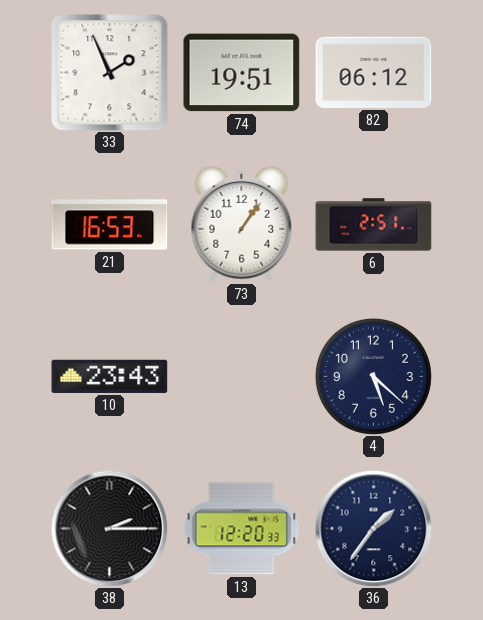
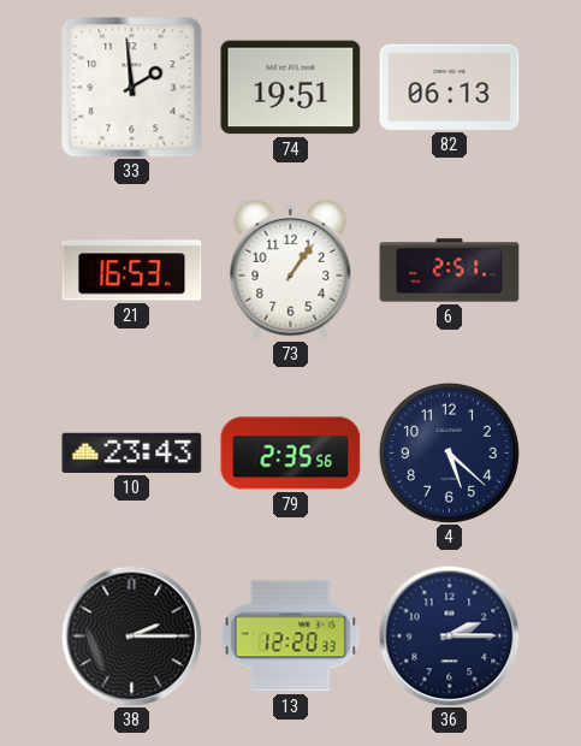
33: 1:56 -> 1:59 (132, 88)
82: 06:12 -> 06:13 (450, 87)
79: none -> 2:35 (291, 454)
36: 1:36 -> 2:15 (449, 635)
